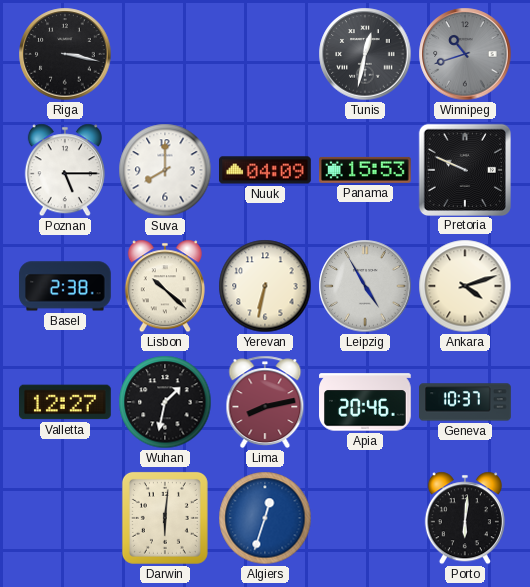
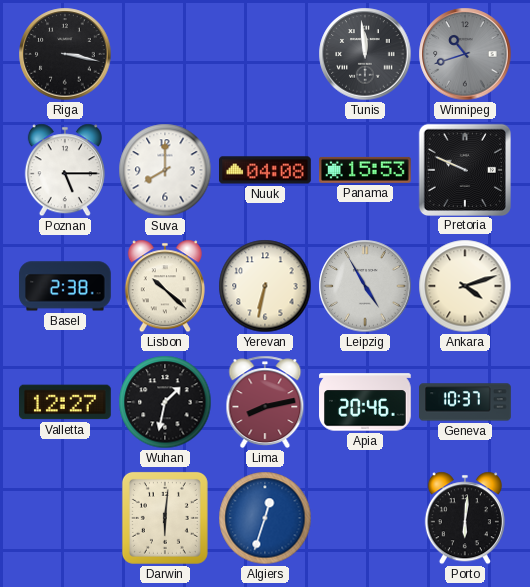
Tunis: 12:32 -> 11:59 (365, 54)
Nuuk: 04:09 -> 04:08 (266, 170)
